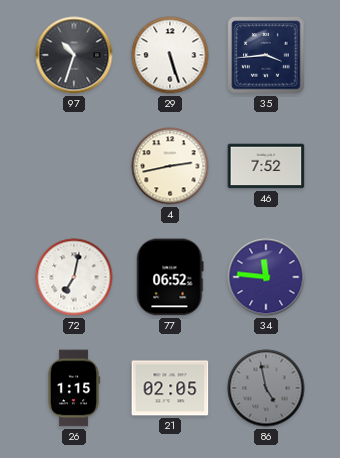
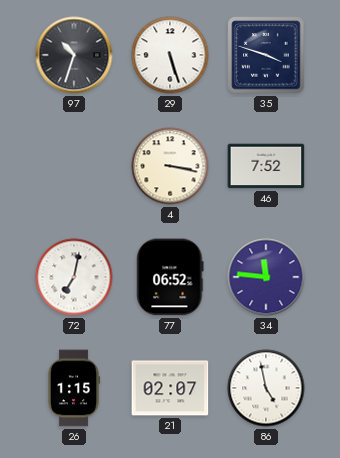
35: 3:44 -> 3:48 (266, 55)
4: 2:43 -> 3:17 (170, 166)
21: 02:05 -> 02:07 (170, 388)
86 dial: grey -> white (266, 388)
